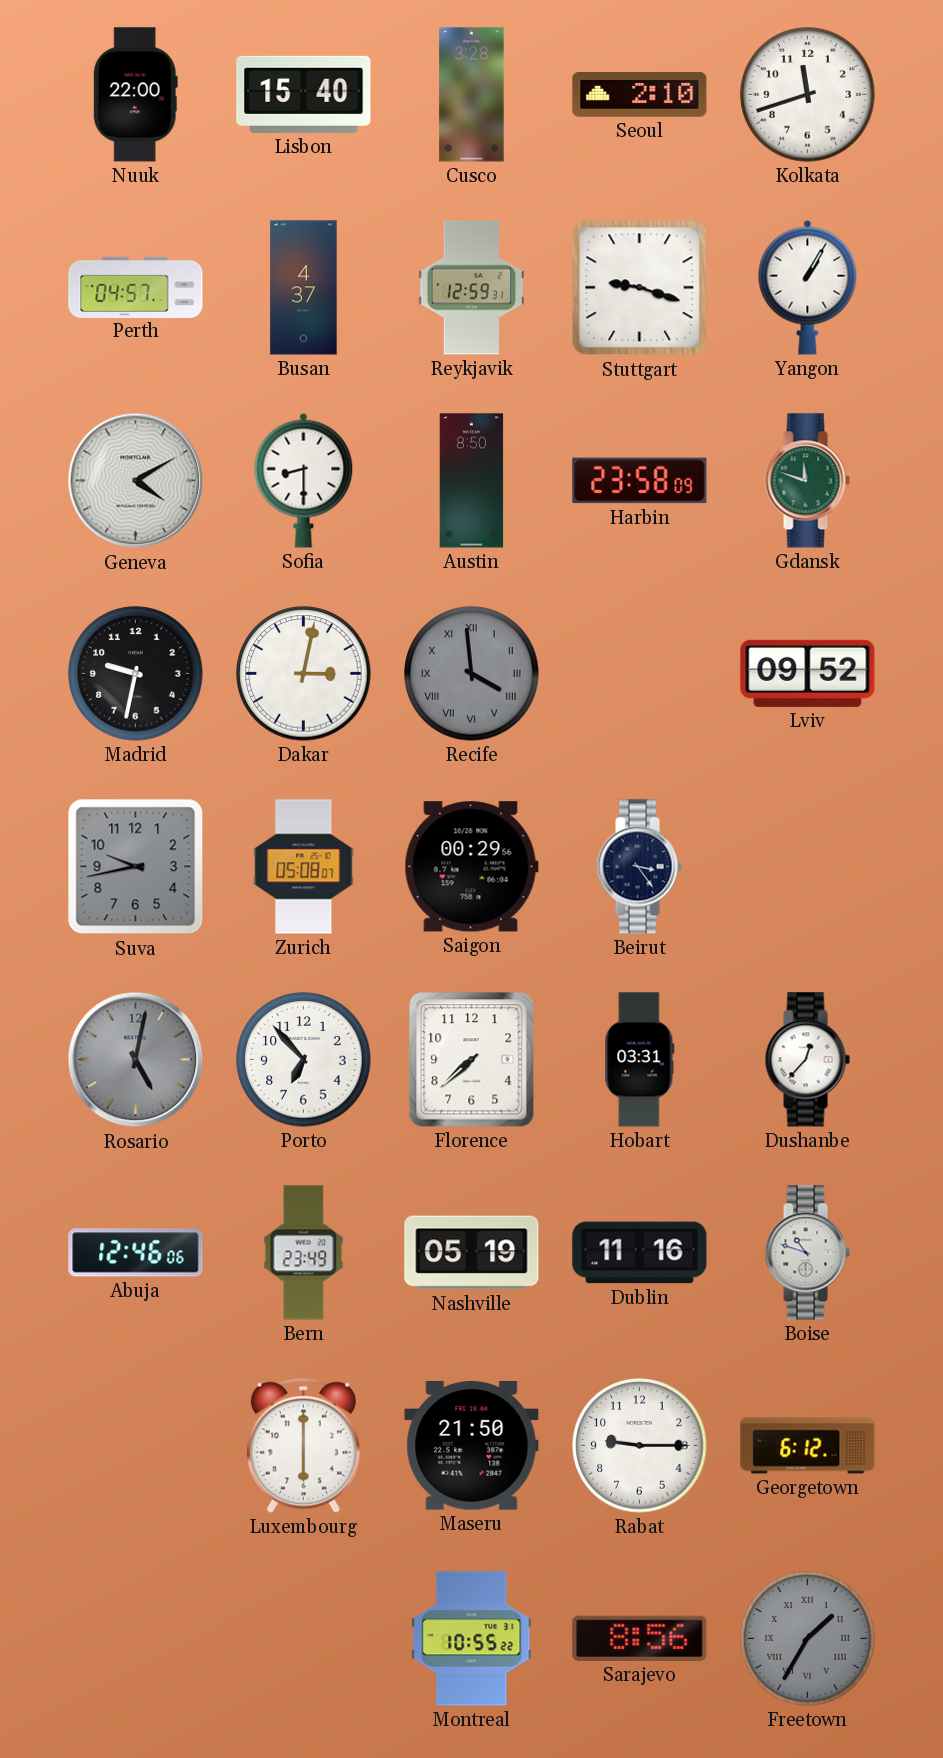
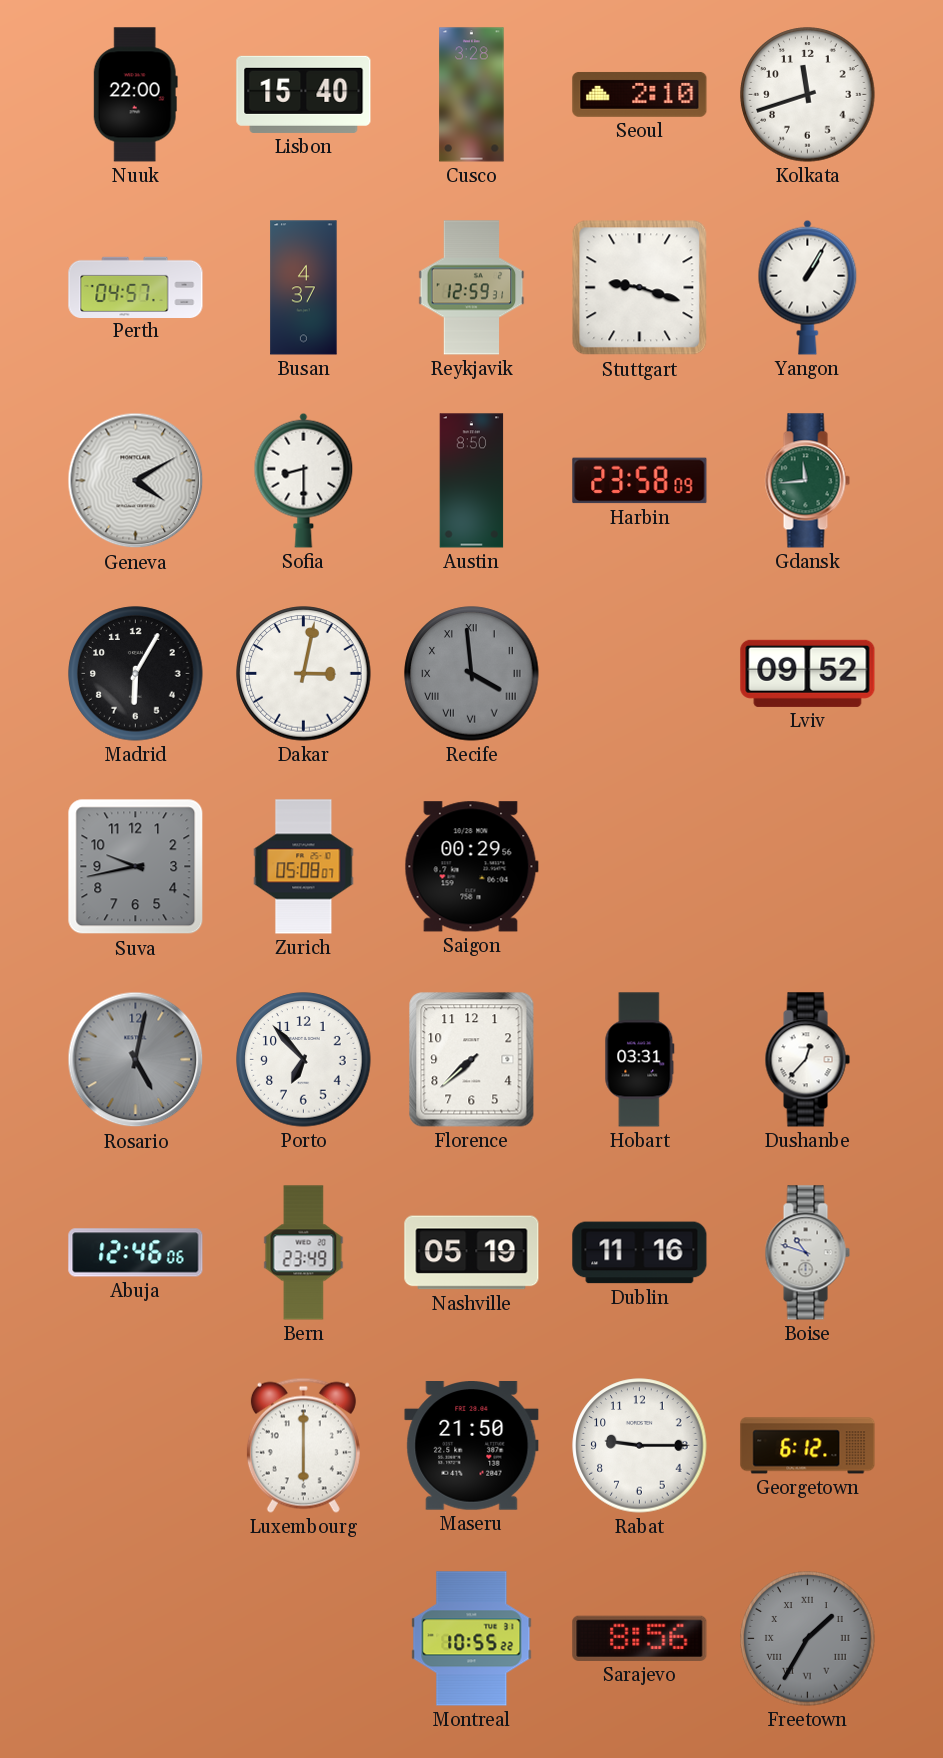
Gdansk: 11:48 -> 11:44 (807, 481)
Madrid: 9:32 -> 6:05 (136, 674)
Beirut: 3:24 -> none (639, 867)
